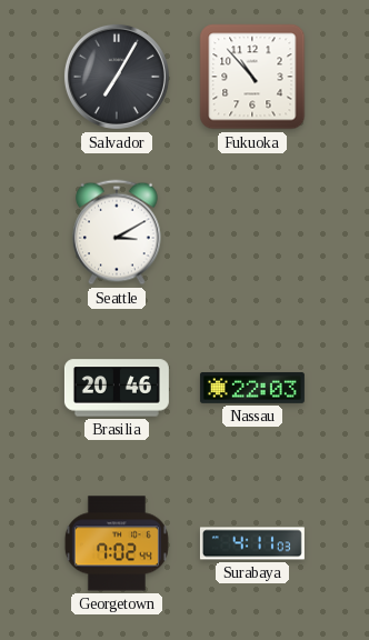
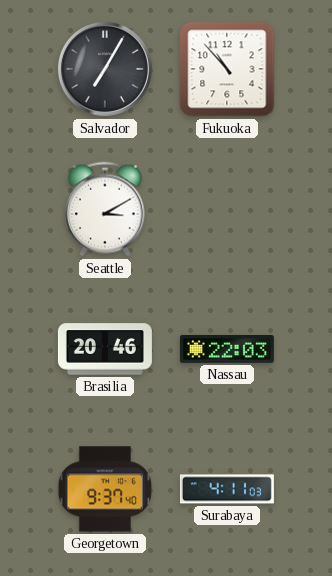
Georgetown: 7:02 -> 9:37 (105, 489)
